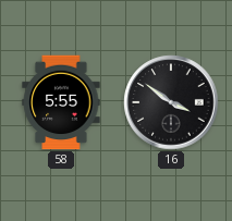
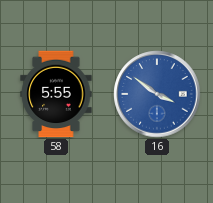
16 dial: black -> blue (157, 94)
